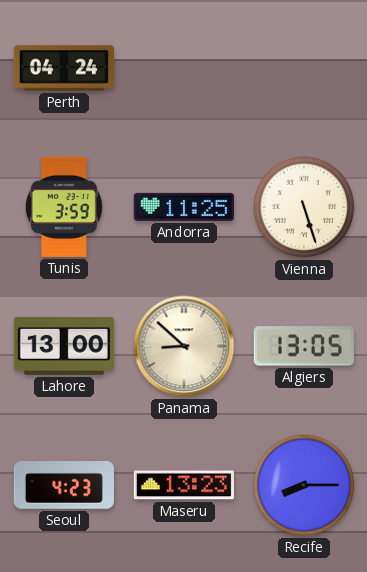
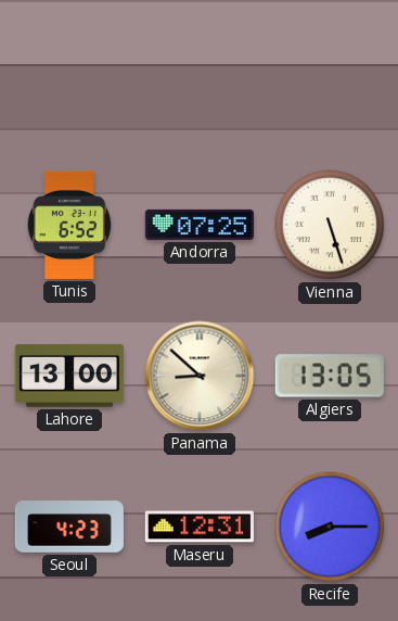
Perth: 04:24 -> none (64, 68)
Tunis: 3:59 -> 6:52 (69, 225)
Andorra: 11:25 -> 07:25 (200, 225)
Maseru: 13:23 -> 12:31 (200, 527)
